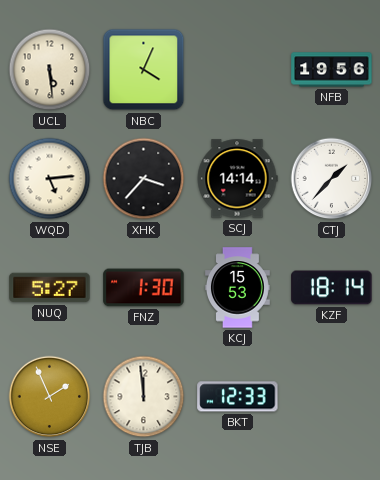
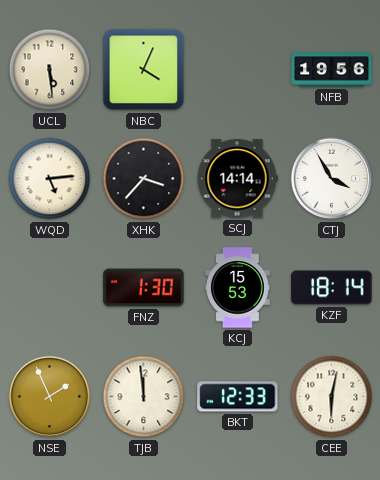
CTJ: 1:37 -> 3:55 (332, 179)
NUQ: 5:27 -> none (50, 288)
CEE: none -> 6:02 (332, 397)
